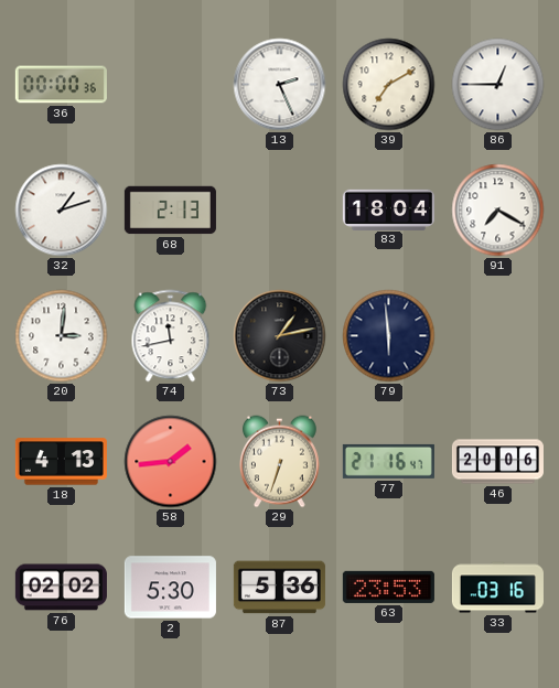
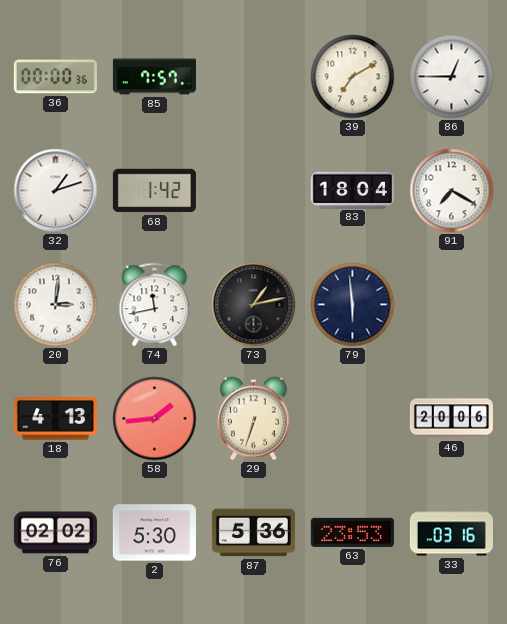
85: none -> 7:57 (154, 77)
13: 2:26 -> none (280, 85)
68: 2:13 -> 1:42 (154, 191)
77: 21:16 -> none (388, 461)
